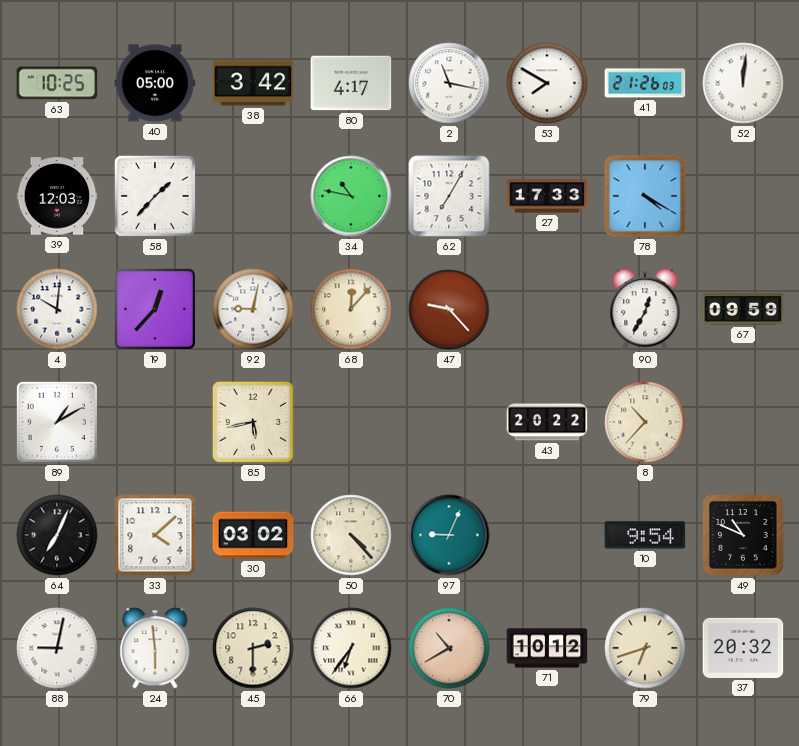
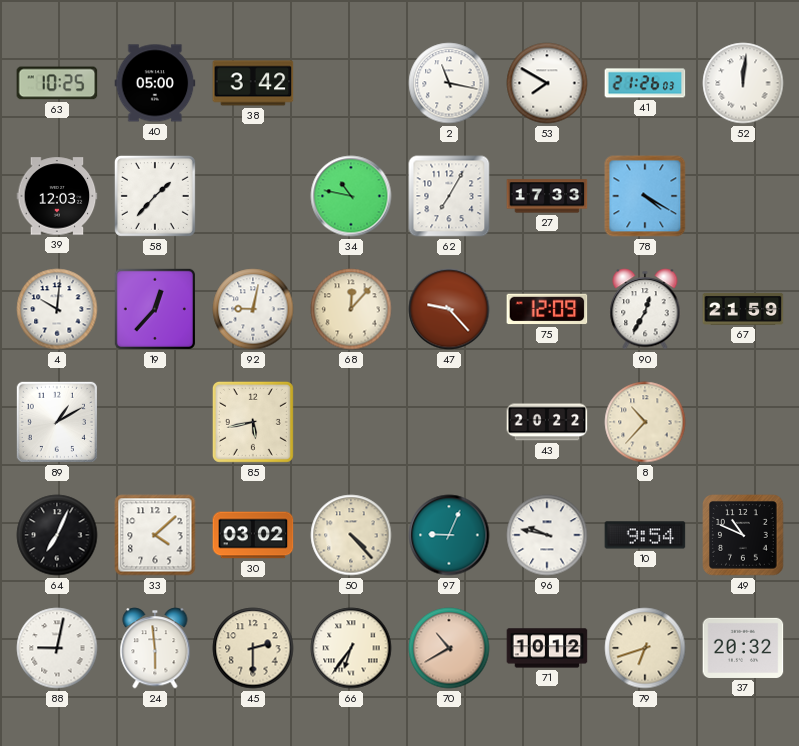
80: 4:17 -> none (351, 83)
75: none -> 12:09 (547, 309)
67: 09:59 -> 21:59 (743, 309)
96: none -> 9:47 (547, 535)
